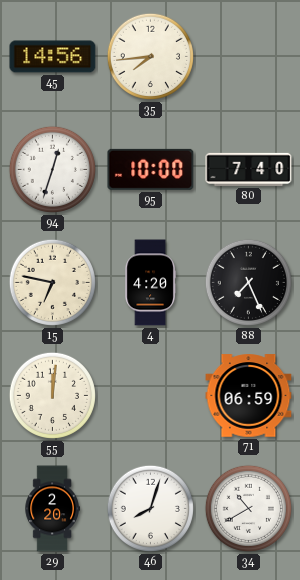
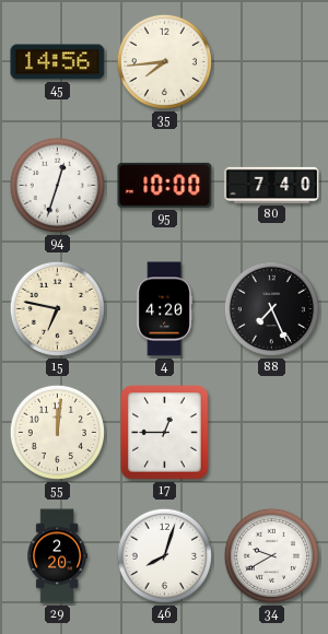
17: none -> 12:45 (165, 433)
71: 06:59 -> none (249, 396)
34: 10:40 -> 9:40 (271, 555)
